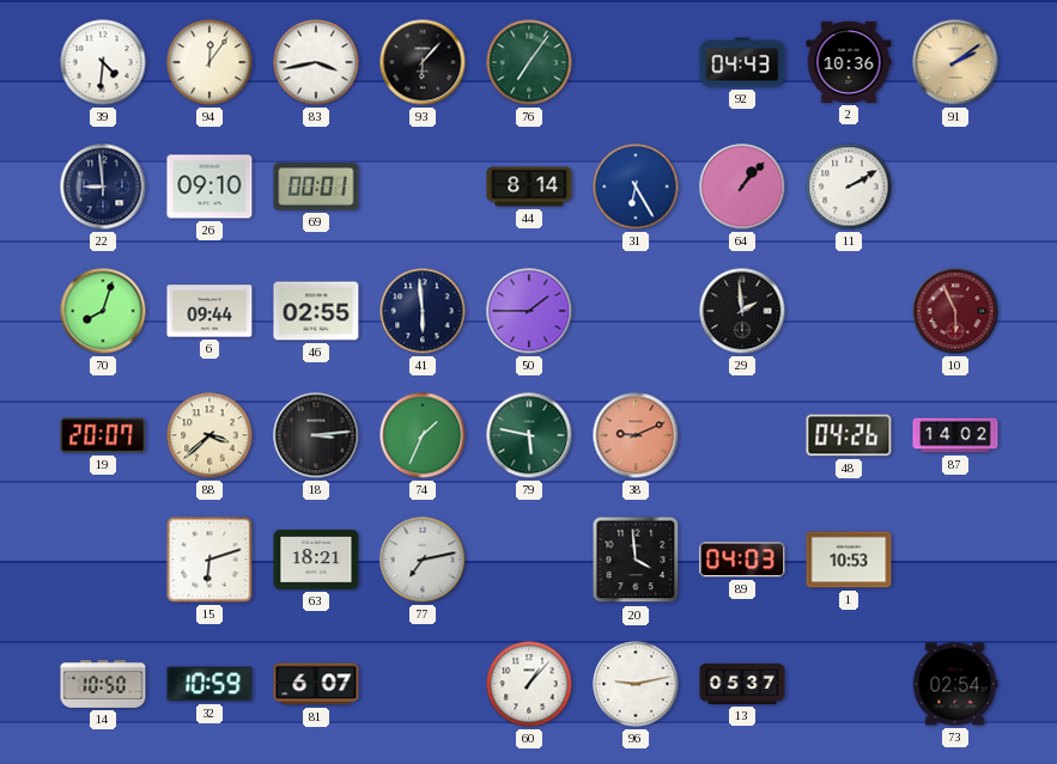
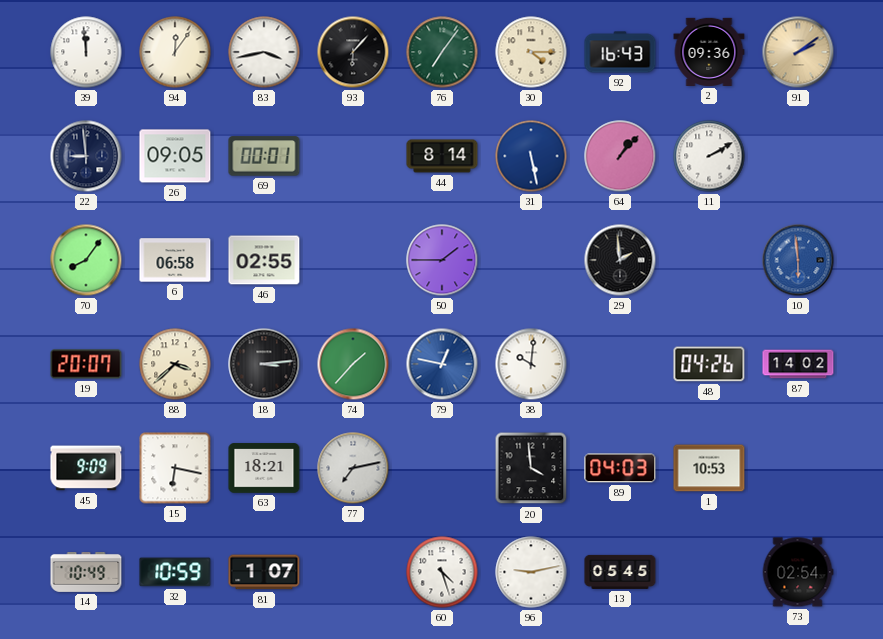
39: 4:31 -> 11:59 (86, 52)
30: none -> 4:15 (531, 52)
92: 04:43 -> 16:43 (620, 52)
2: 10:36 -> 09:36 (709, 52)
26: 09:10 -> 09:05 (175, 156)
31: 6:25 -> 5:28 (531, 156)
70: 8:03 -> 8:06 (86, 260)
6: 09:44 -> 06:58 (175, 260)
41: 5:59 -> none (423, 311)
10: 5:56 -> 5:59 (798, 260)
10 dial: burgundy -> blue (798, 260)
74: 1:34 -> 1:37 (353, 364)
79: 5:47 -> 12:47 (442, 364)
79 dial: green -> blue (442, 364)
38: 9:11 -> 10:01 (531, 364)
38 dial: salmon -> white (531, 364)
45: none -> 9:09 (86, 468)
15: 6:12 -> 6:17 (175, 468)
14: 10:50 -> 10:49 (86, 573)
81: 6:07 -> 1:07 (264, 572)
60: 1:07 -> 4:27 (442, 572)
13: 05:37 -> 05:45 (620, 572)
